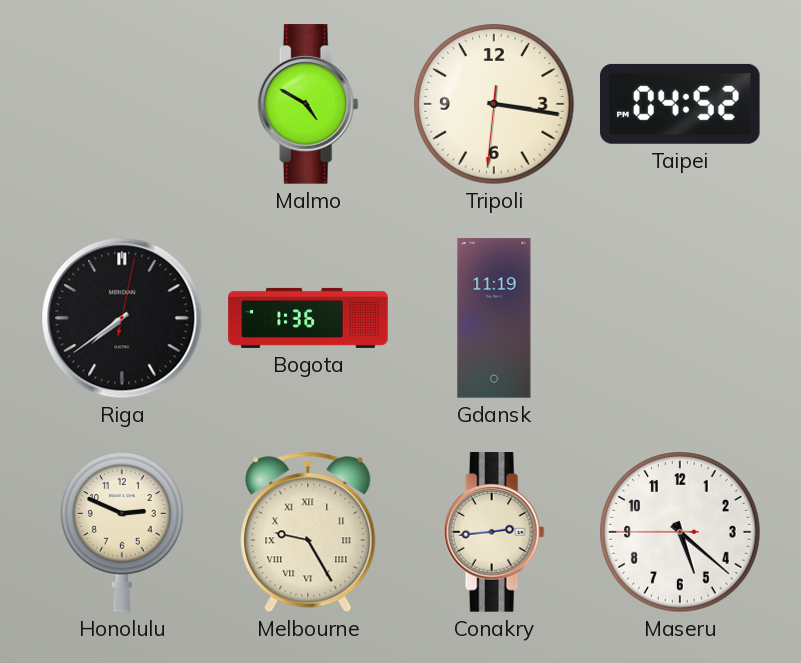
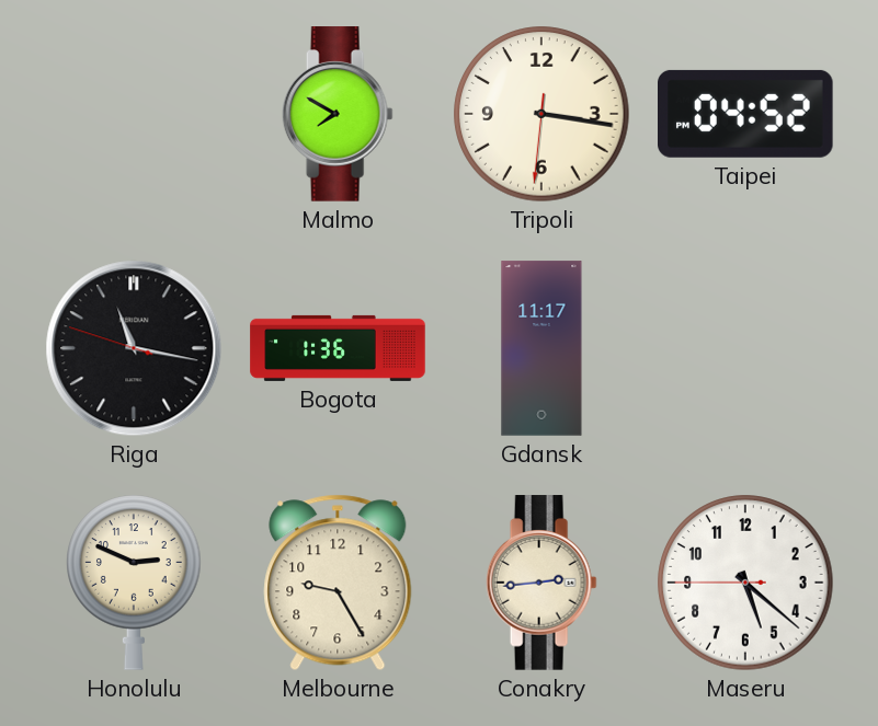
Malmo: 4:50 -> 7:50 (338, 114)
Riga: 7:39 -> 11:16 (134, 348)
Gdansk: 11:19 -> 11:17 (541, 348)
Melbourne numerals: Roman -> Arabic (338, 583)
